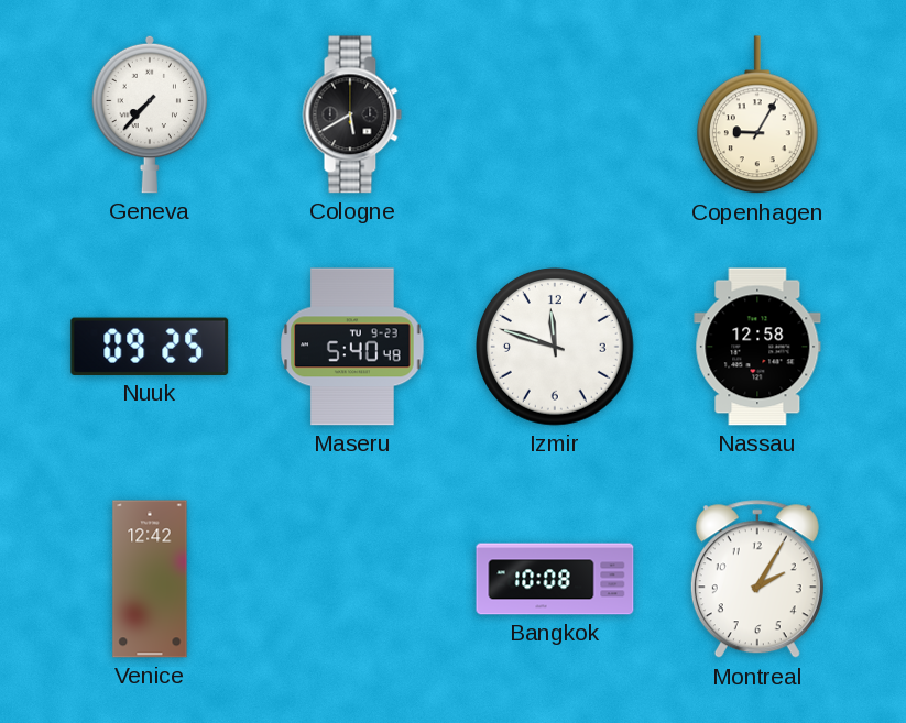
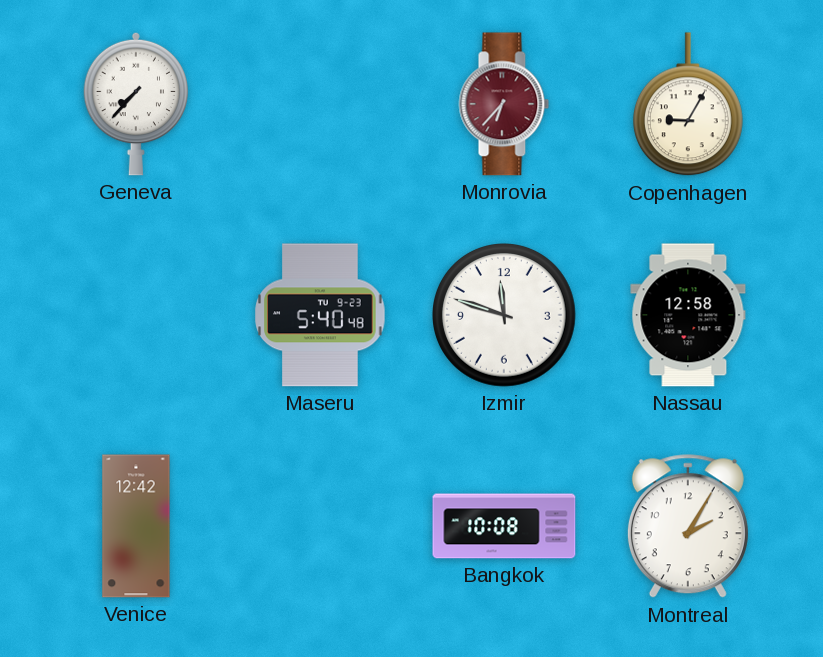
Cologne: 5:40 -> none (352, 114)
Monrovia: none -> 6:37 (504, 104)
Nuuk: 09:25 -> none (150, 347)
